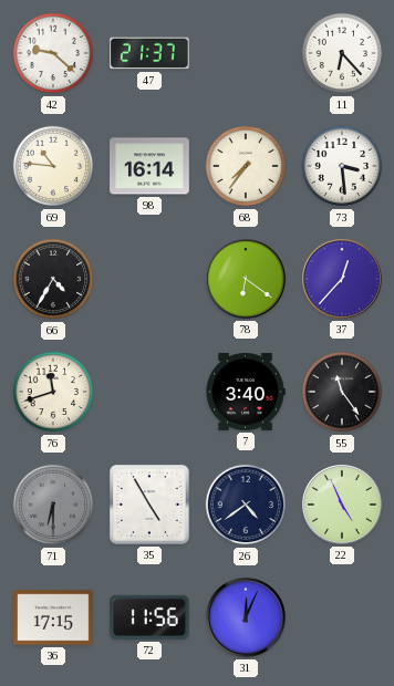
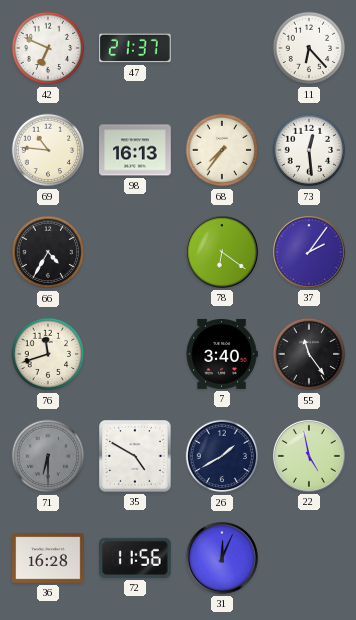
42: 9:22 -> 6:49 (48, 48)
98: 16:14 -> 16:13 (135, 150)
73: 3:29 -> 12:29 (309, 150)
37: 12:37 -> 2:06 (310, 253)
35: 4:55 -> 4:50 (135, 456)
26: 4:39 -> 1:40 (222, 456)
22: 4:56 -> 4:58 (310, 457)
36: 17:15 -> 16:28 (48, 558)
